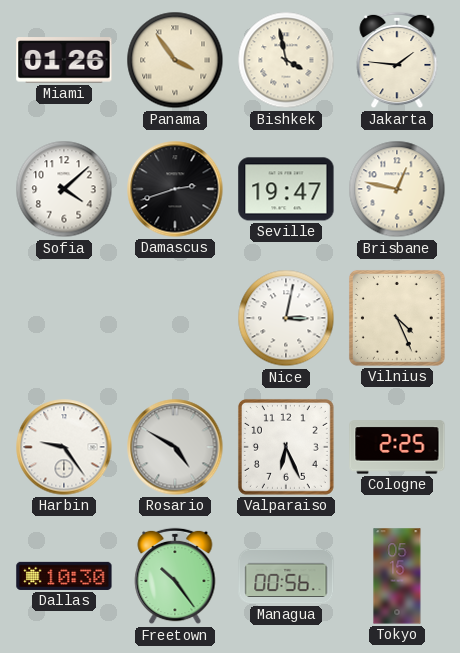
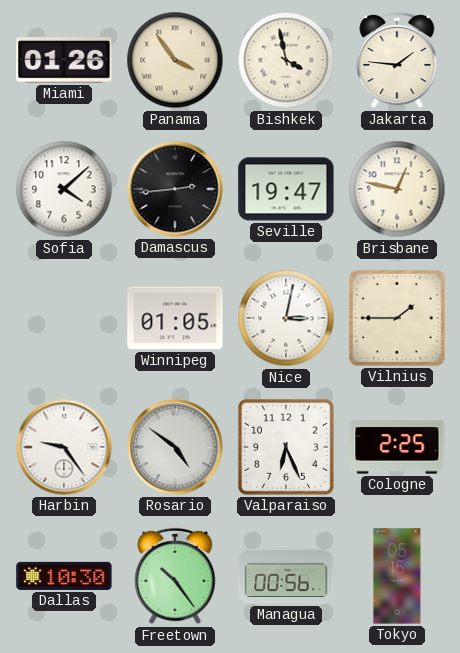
Damascus: 2:42 -> 2:44 (175, 189)
Winnipeg: none -> 01:05 (175, 318)
Vilnius: 4:26 -> 1:45 (397, 318)
Rosario: 4:50 -> 4:51 (175, 447)
